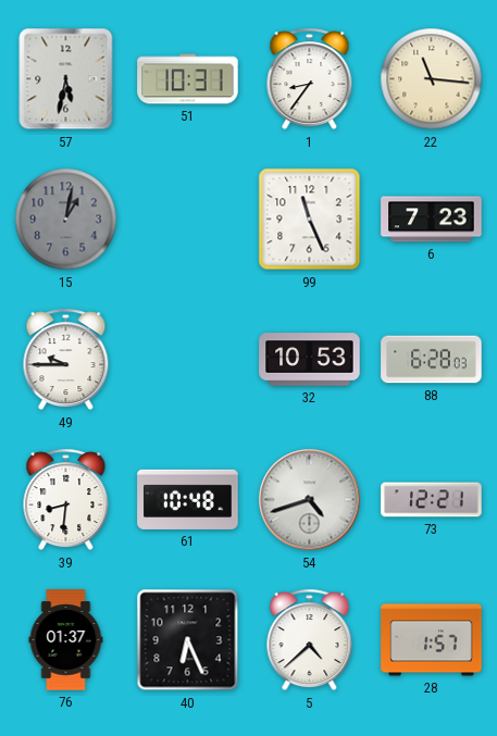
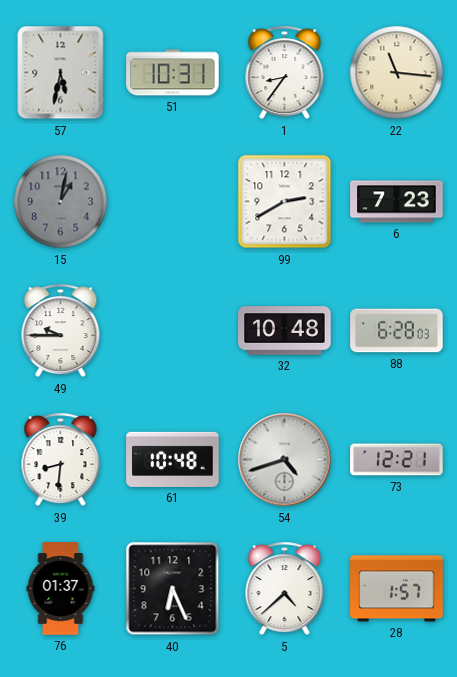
99: 11:26 -> 2:40 (285, 202)
32: 10:53 -> 10:48 (285, 331)
